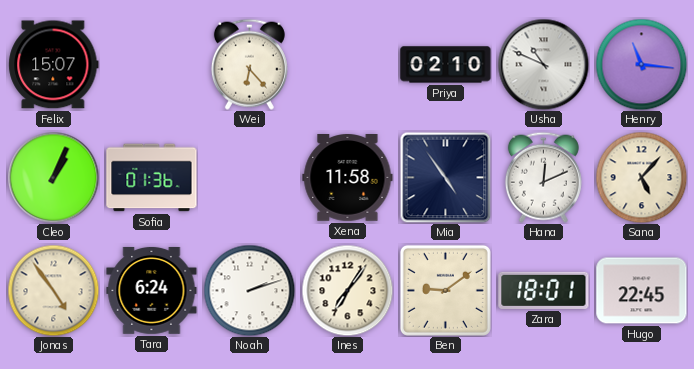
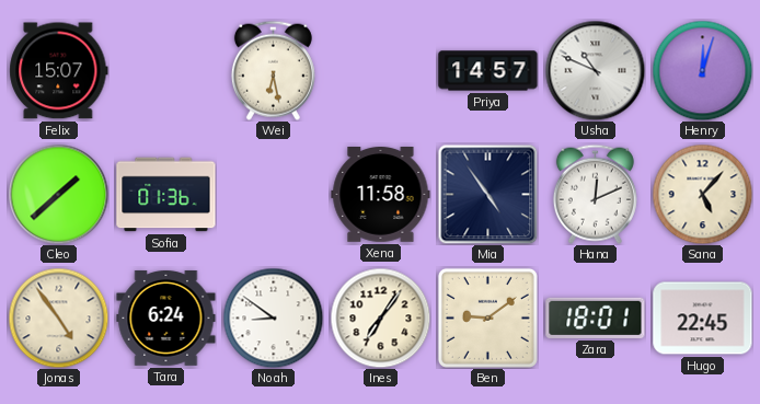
Wei: 6:23 -> 6:28 (273, 70)
Priya: 02:10 -> 14:57 (488, 71)
Henry: 11:16 -> 12:03 (702, 70)
Cleo: 1:04 -> 1:38 (58, 194)
Noah: 2:12 -> 8:51 (273, 318)
